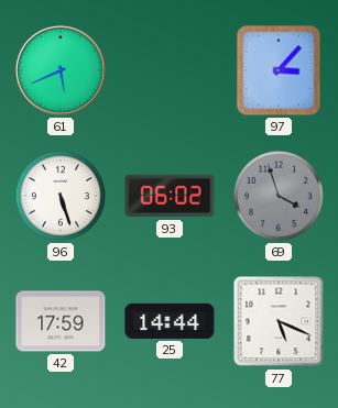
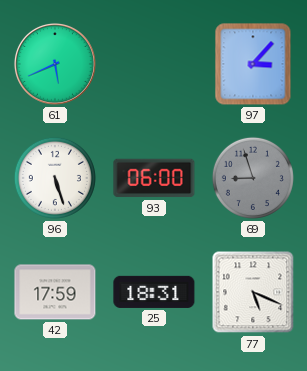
93: 06:02 -> 06:00 (154, 178)
69: 3:57 -> 8:57 (253, 178)
25: 14:44 -> 18:31 (154, 292)
